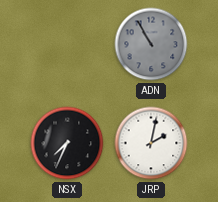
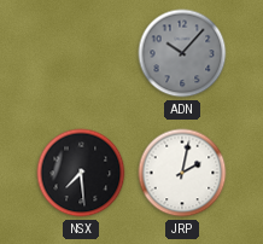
ADN: 10:55 -> 10:07 (182, 53)
NSX: 7:34 -> 7:29 (81, 173)
